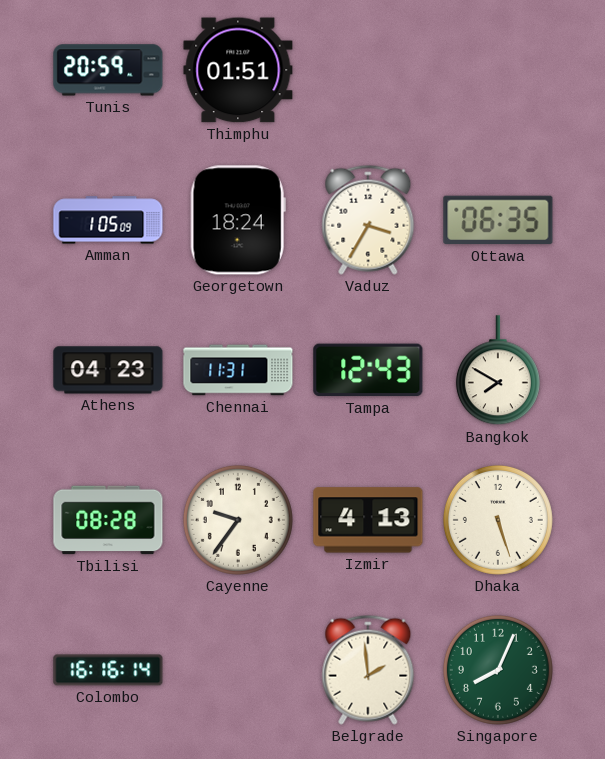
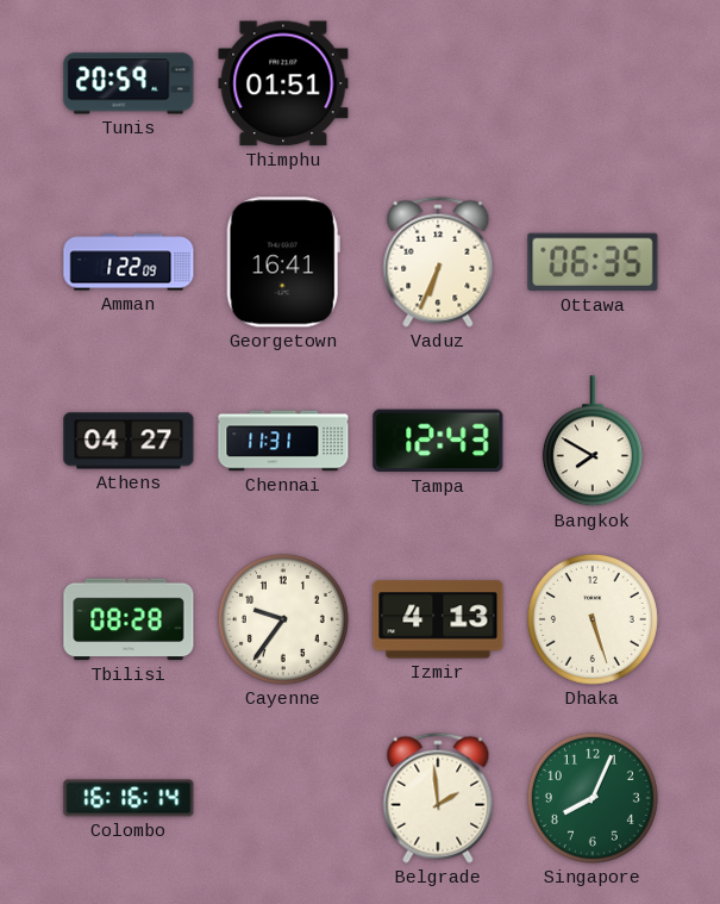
Amman: 1:05 -> 1:22 (129, 262)
Georgetown: 18:24 -> 16:41 (283, 262)
Vaduz: 3:35 -> 6:34 (438, 262)
Athens: 04:23 -> 04:27 (129, 441)
